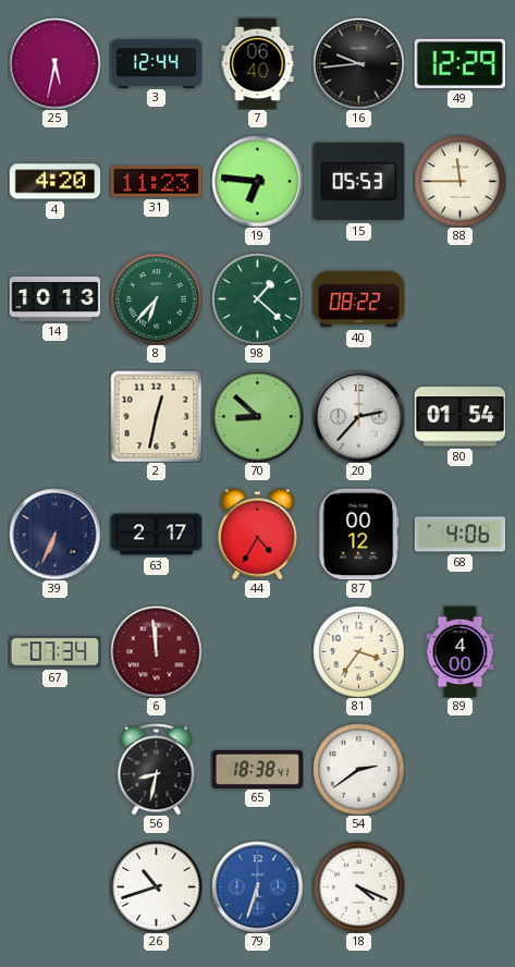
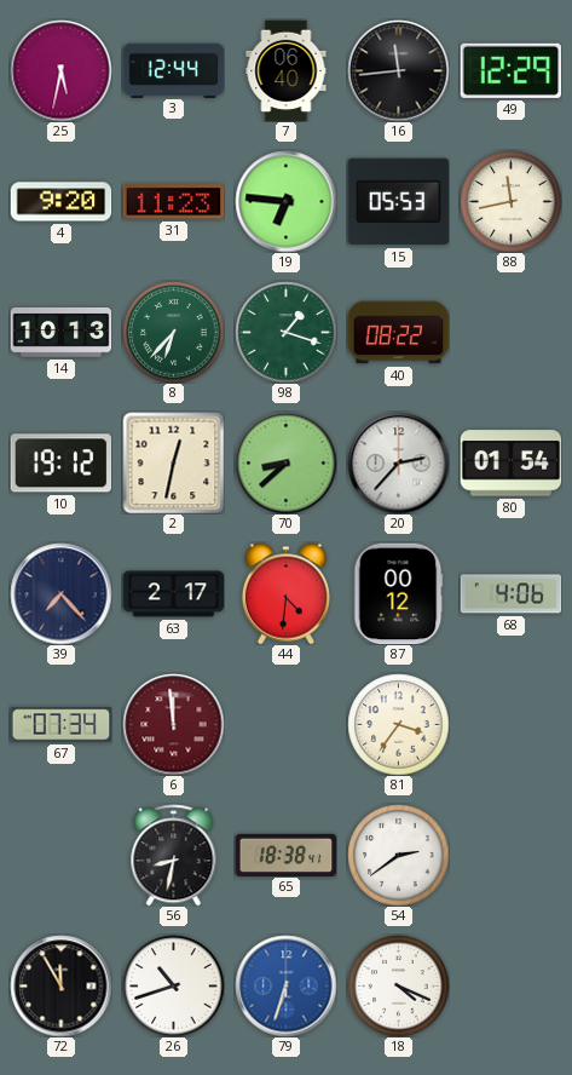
16: 9:44 -> 11:44 (398, 70)
4: 4:20 -> 9:20 (60, 202)
88: 11:45 -> 11:43 (510, 201)
98: 1:22 -> 1:18 (285, 332)
10: none -> 19:12 (60, 464)
70: 8:52 -> 8:38 (285, 462)
39: 6:34 -> 7:23 (60, 593)
44: 4:35 -> 4:31 (285, 593)
89: 4:00 -> none (461, 651)
72: none -> 11:55 (60, 985)
